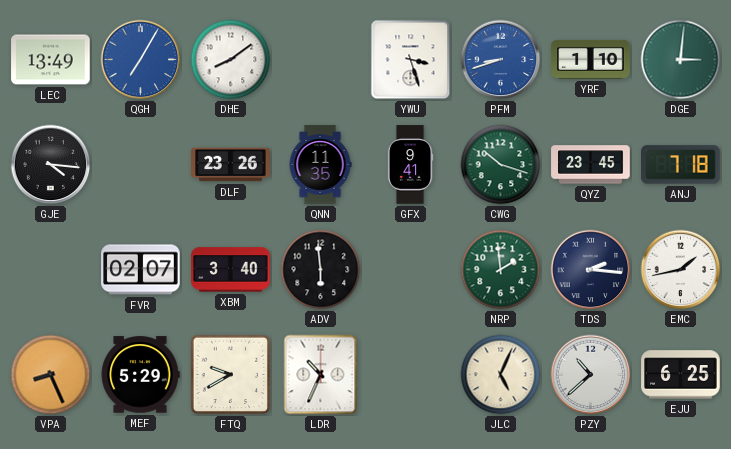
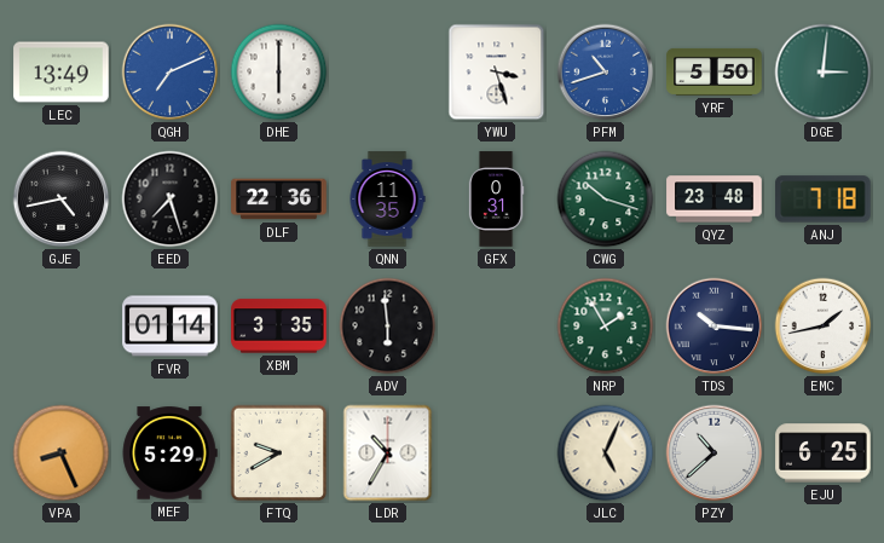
QGH: 7:05 -> 7:11 (171, 73)
DHE: 8:09 -> 6:00 (279, 73)
PFM: 8:42 -> 10:42 (606, 73)
YRF: 1:10 -> 5:50 (715, 71)
GJE: 4:16 -> 4:43 (62, 200)
EED: none -> 7:27 (171, 200)
DLF: 23:26 -> 22:36 (279, 200)
GFX: 9:41 -> 0:31 (496, 200)
QYZ: 23:45 -> 23:48 (715, 200)
FVR: 02:07 -> 01:14 (171, 327)
XBM: 3:40 -> 3:35 (279, 327)
NRP: 1:59 -> 1:55 (606, 327)
TDS: 2:16 -> 10:16 (715, 327)
LDR: 10:34 -> 10:35 (388, 454)
